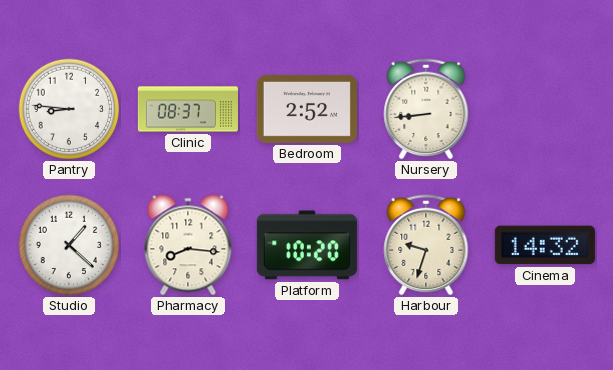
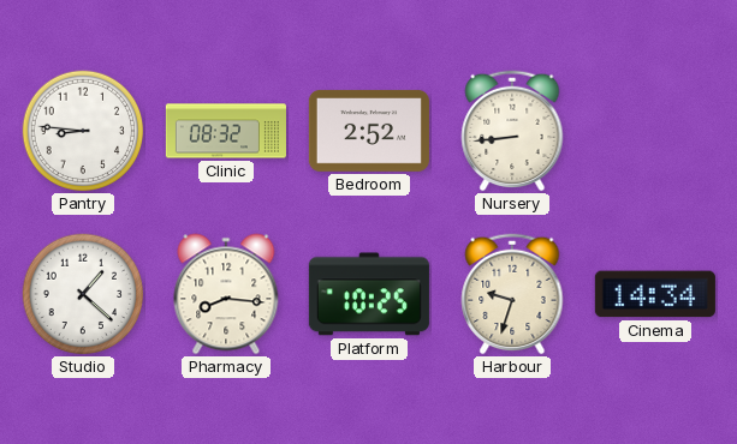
Clinic: 08:37 -> 08:32 (226, 131)
Platform: 10:20 -> 10:25 (369, 294)
Cinema: 14:32 -> 14:34 (655, 294)
